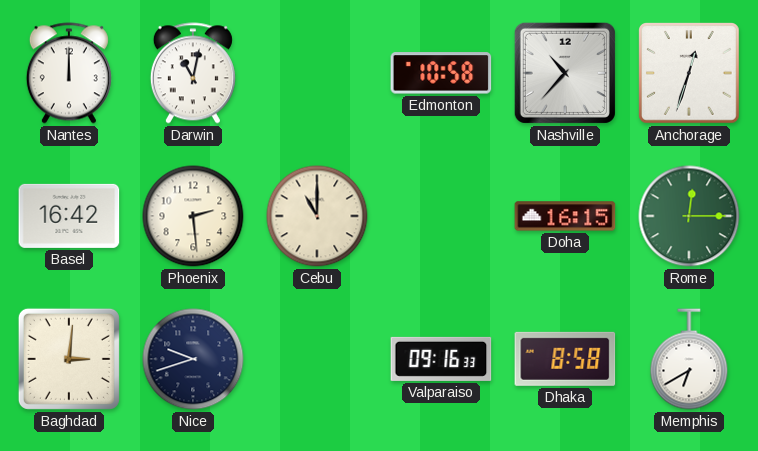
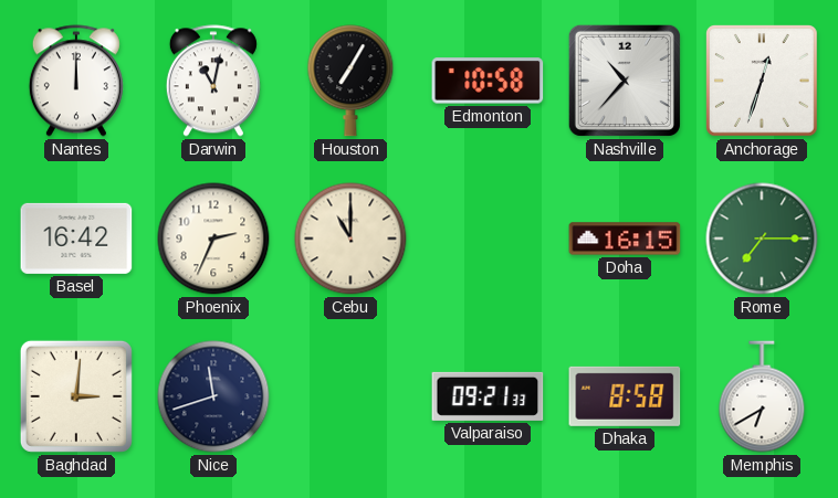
Houston: none -> 7:05 (350, 81)
Phoenix: 2:29 -> 2:34 (213, 239)
Rome: 12:15 -> 7:15 (762, 239)
Nice: 9:42 -> 11:42 (213, 396)
Valparaiso: 09:16 -> 09:21 (488, 396)
